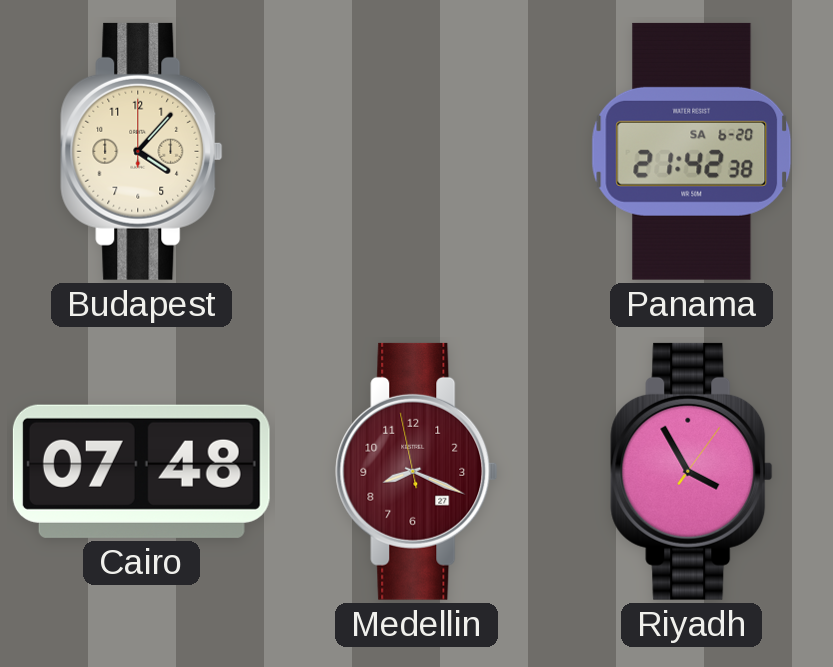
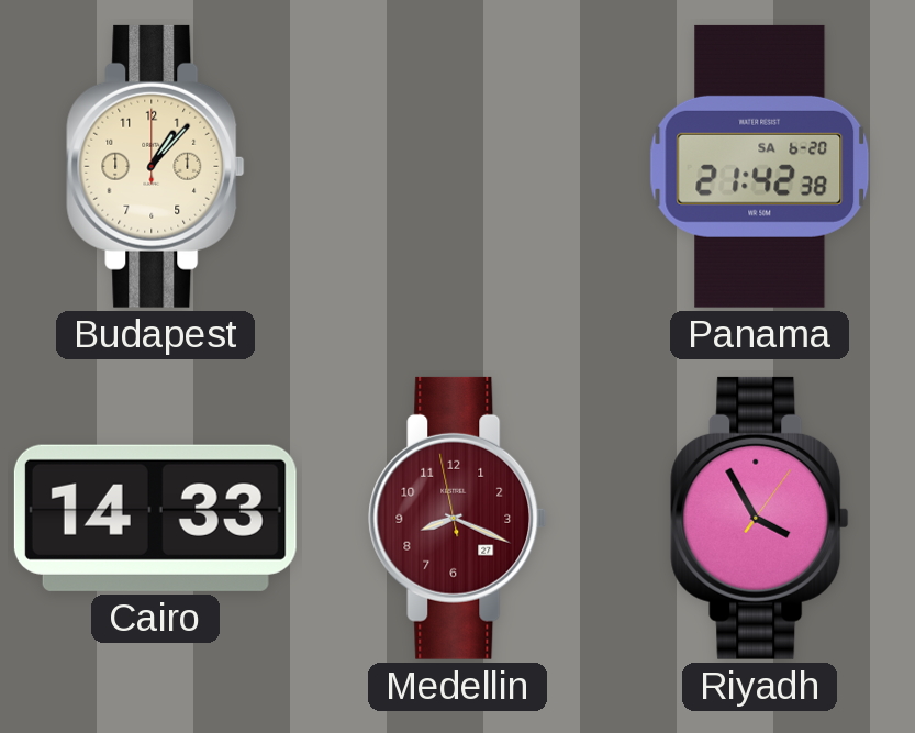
Budapest: 4:07 -> 1:07 (156, 166)
Cairo: 07:48 -> 14:33 (155, 518)
